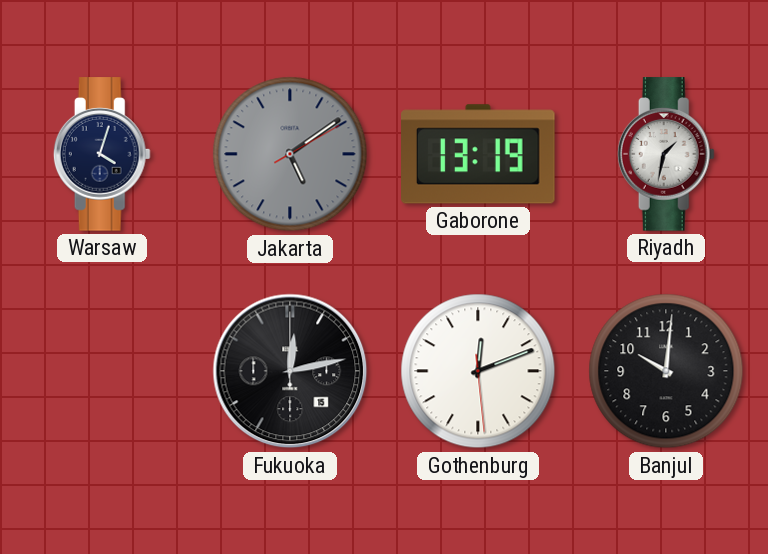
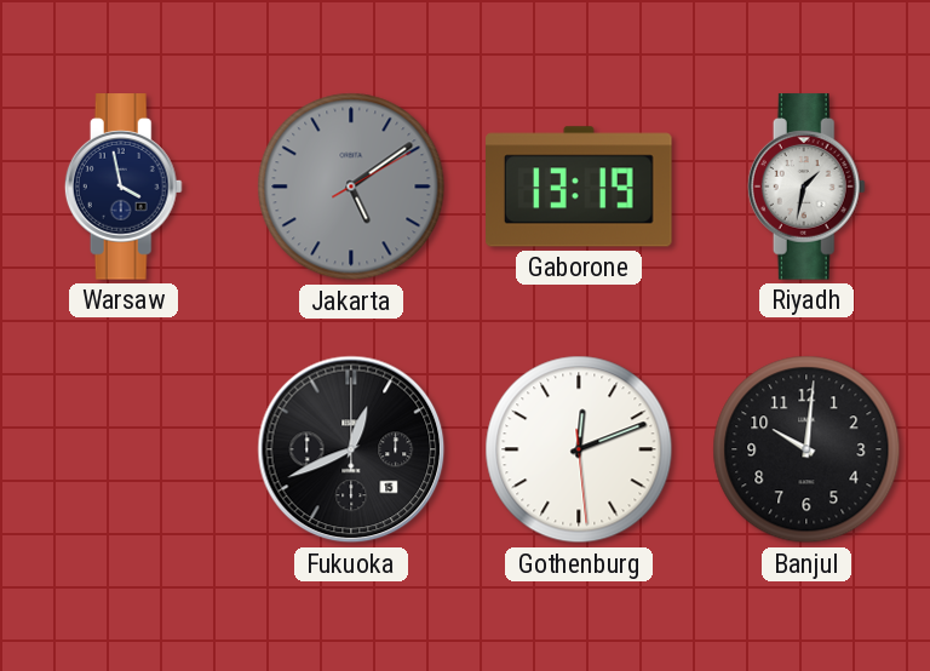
Warsaw: 4:03 -> 3:58 (124, 187)
Fukuoka: 12:13 -> 12:41 (351, 449)
